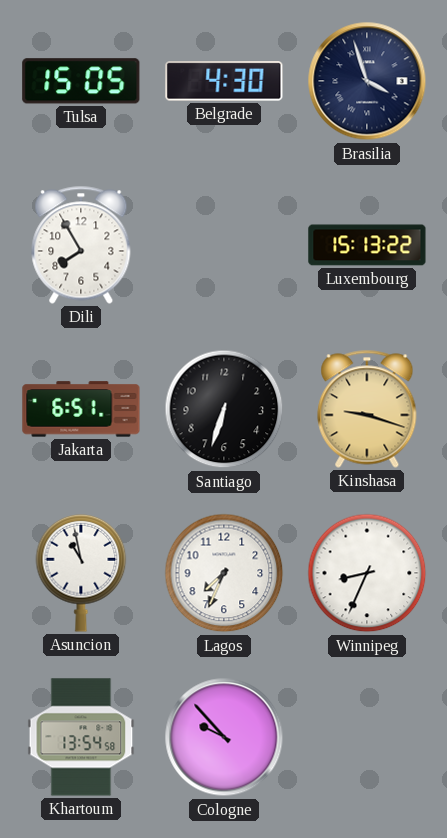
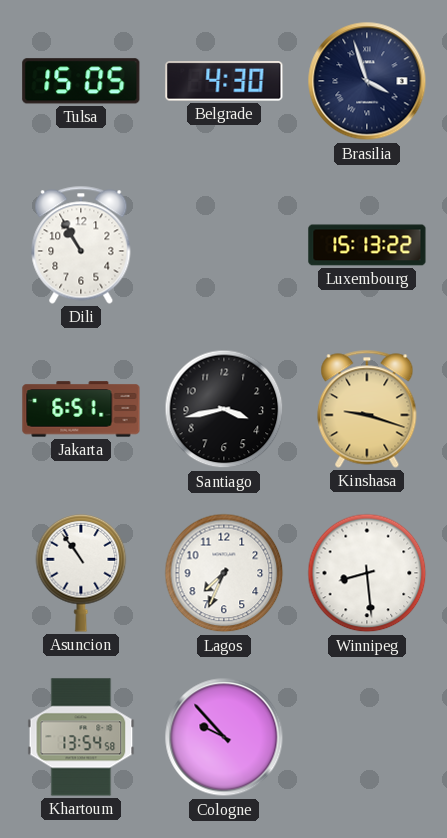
Dili: 7:55 -> 10:55 (81, 245)
Santiago: 6:33 -> 3:43 (224, 409)
Asuncion: 10:58 -> 10:54 (81, 573)
Winnipeg: 8:34 -> 8:29 (367, 573)
